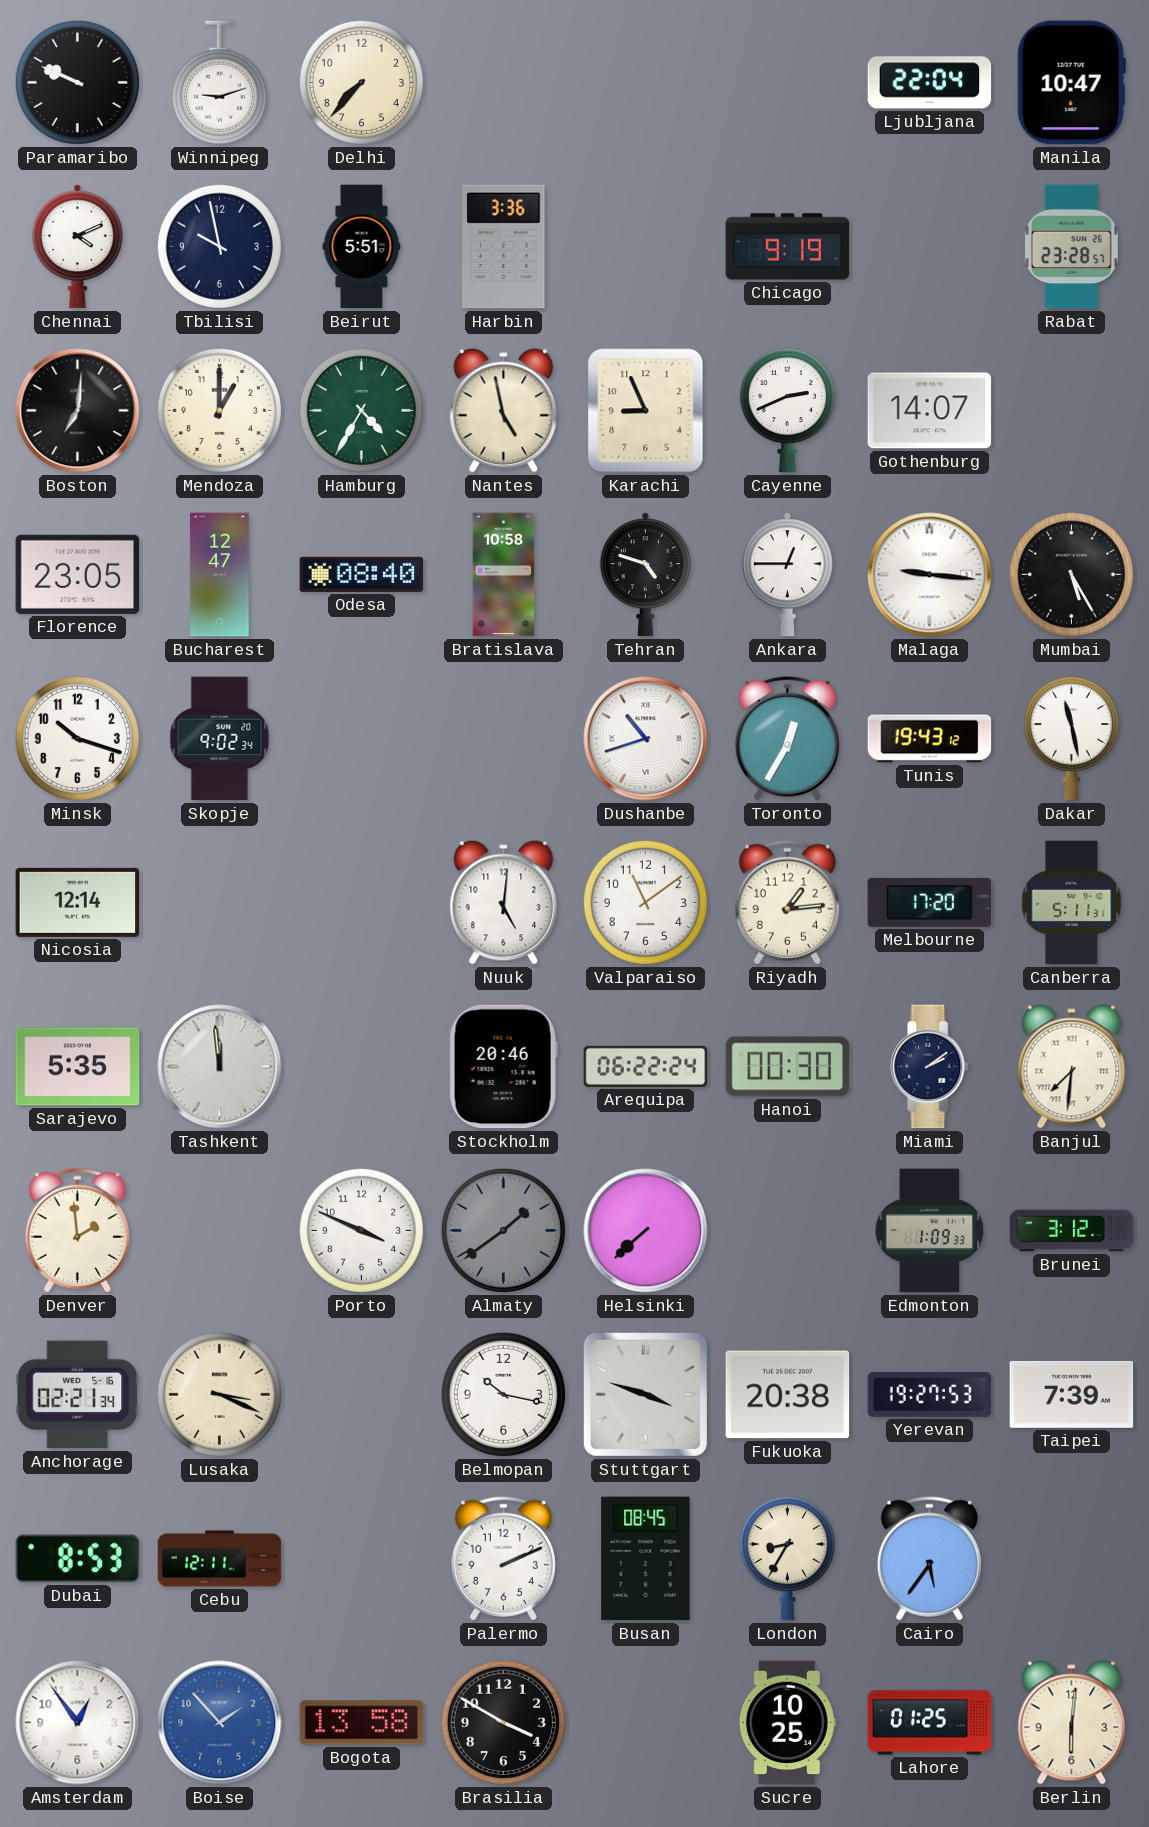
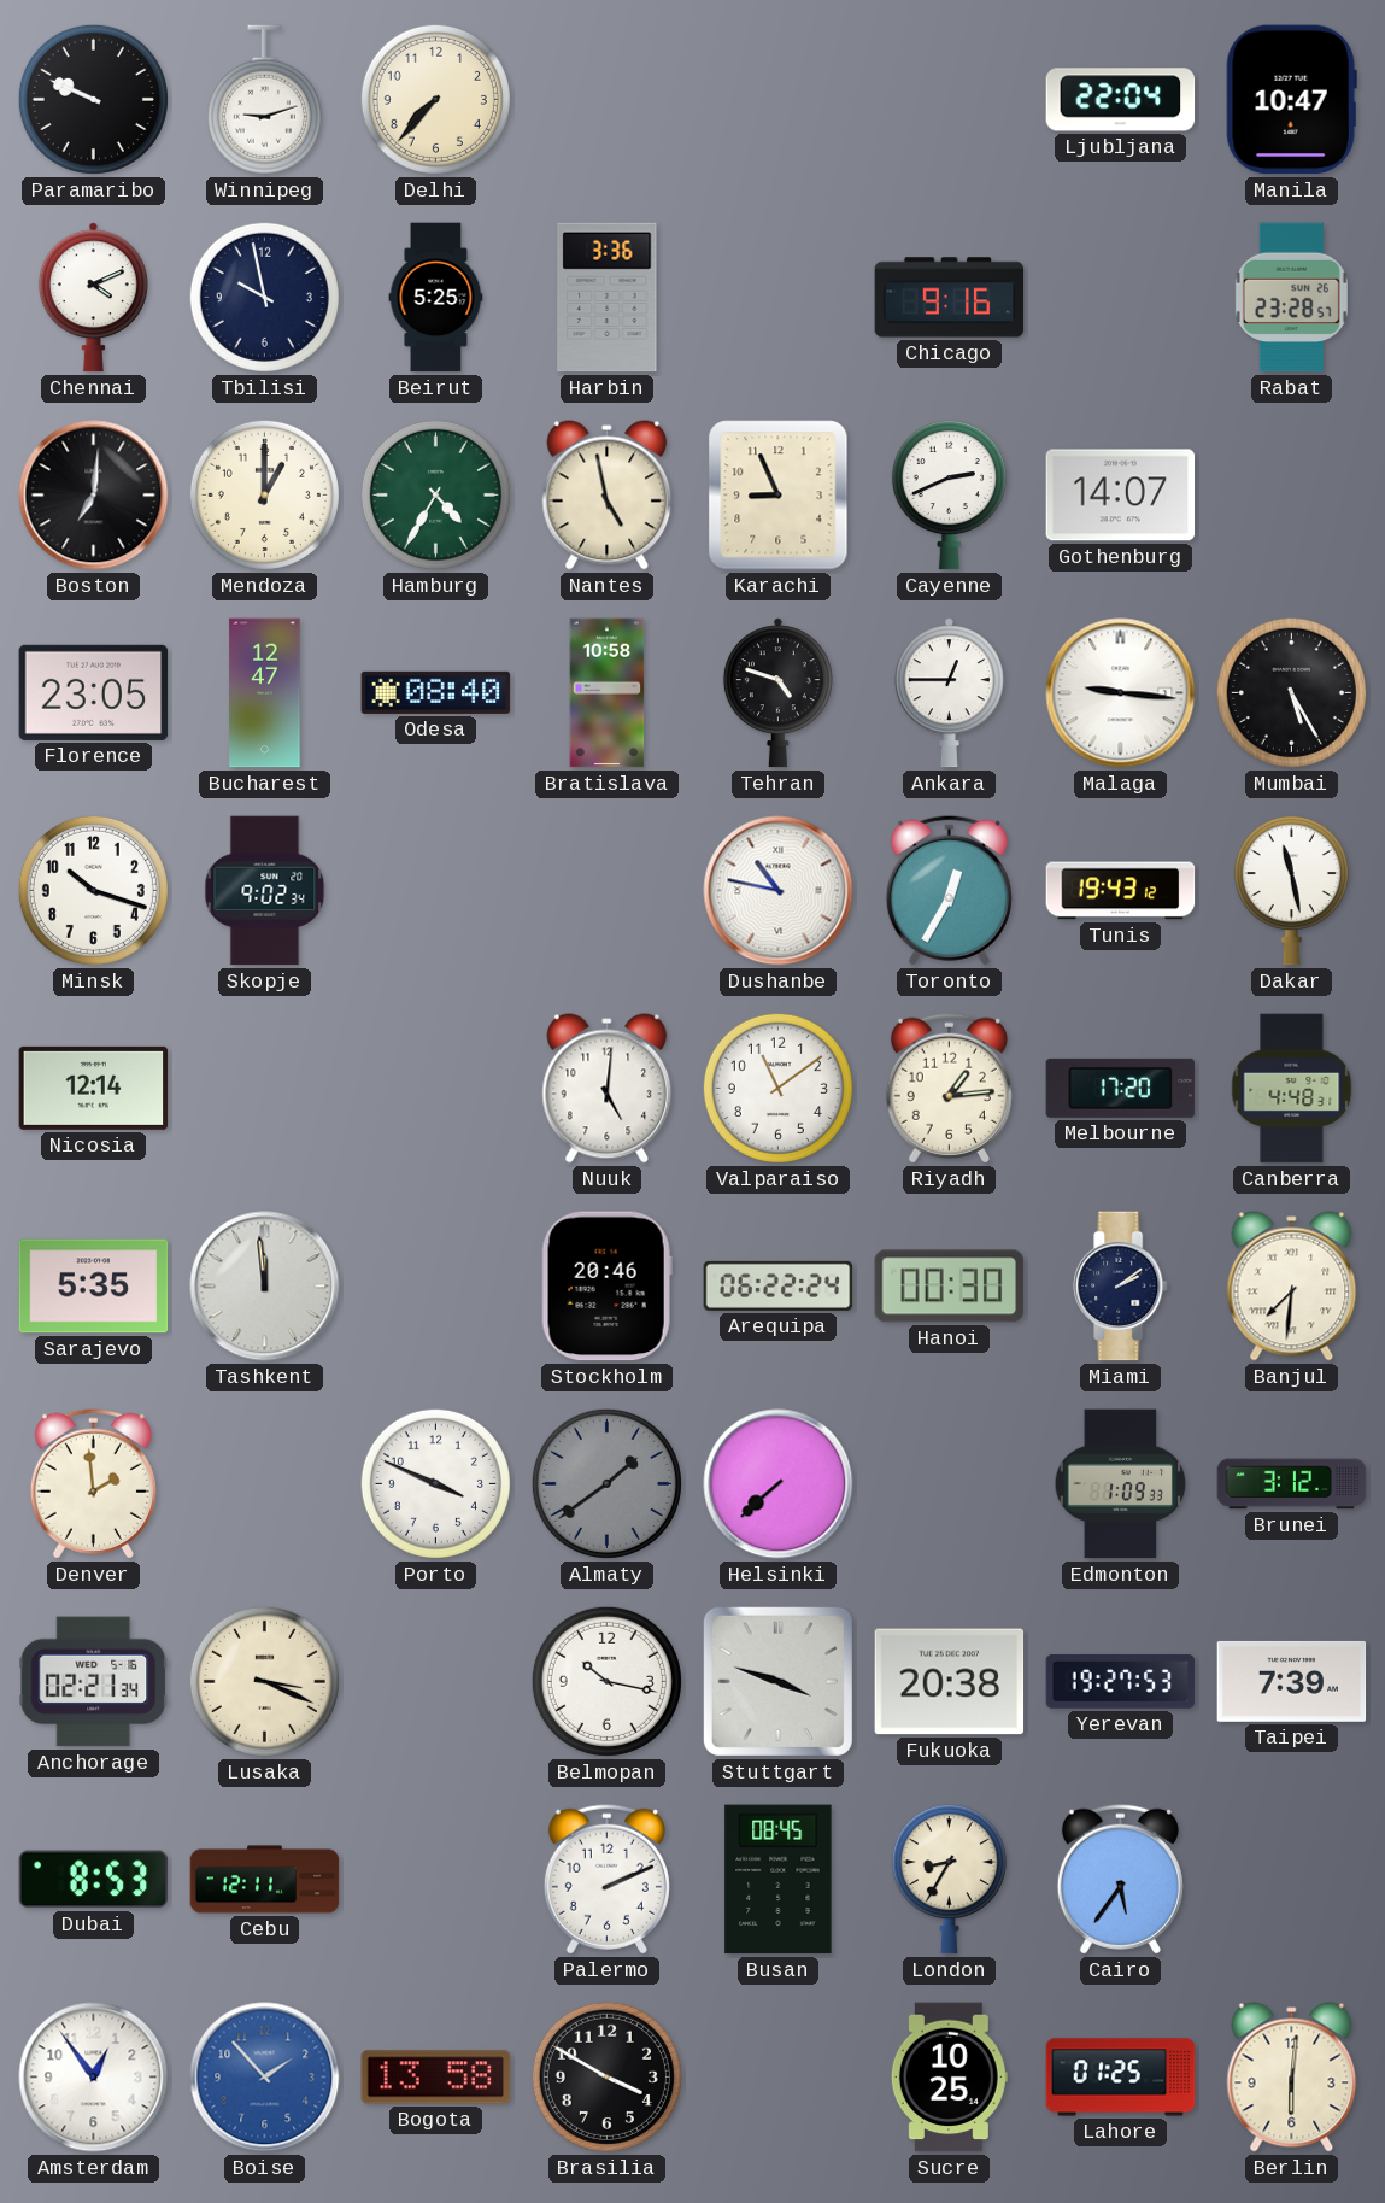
Beirut: 5:51 -> 5:25 (436, 298)
Chicago: 9:19 -> 9:16 (950, 298)
Dushanbe: 10:42 -> 10:47 (779, 891)
Canberra: 5:11 -> 4:48 (1292, 1089)
